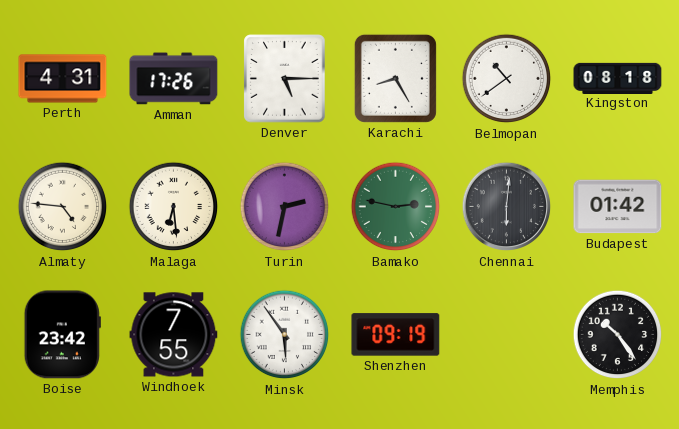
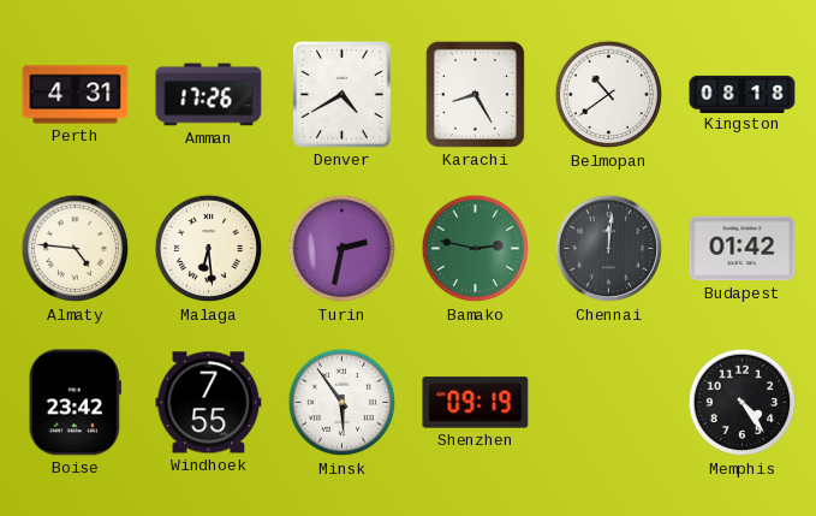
Denver: 5:15 -> 4:40 (343, 95)
Chennai: 6:01 -> 12:01 (609, 249)
Memphis: 10:24 -> 4:24 (743, 403)
